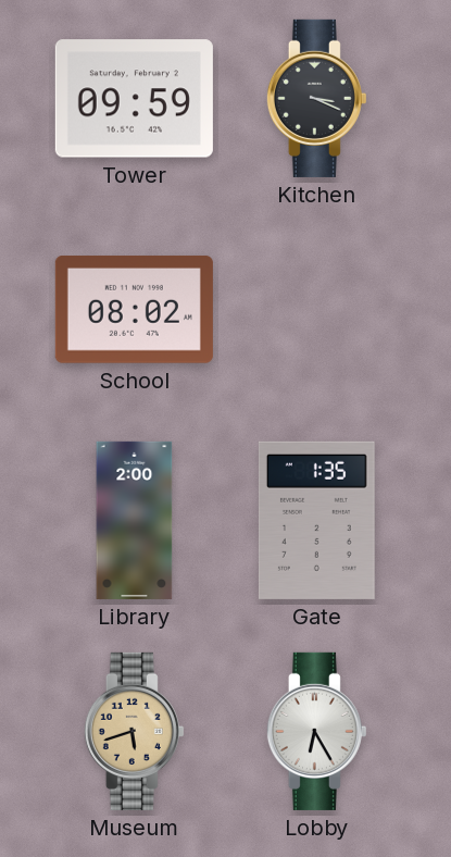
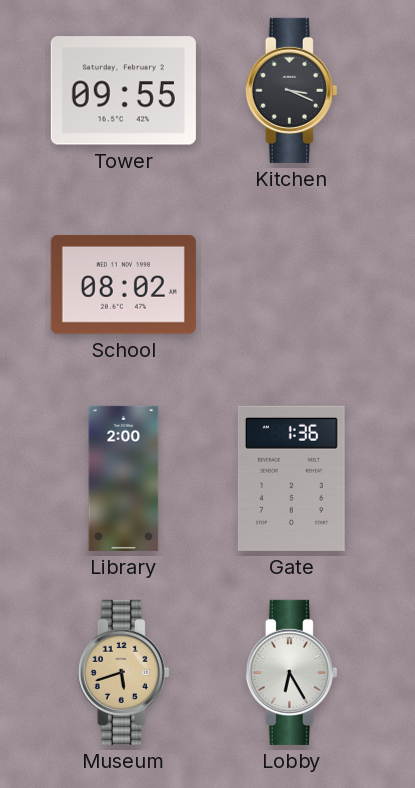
Tower: 09:59 -> 09:55 (123, 91)
Gate: 1:35 -> 1:36 (291, 478)
